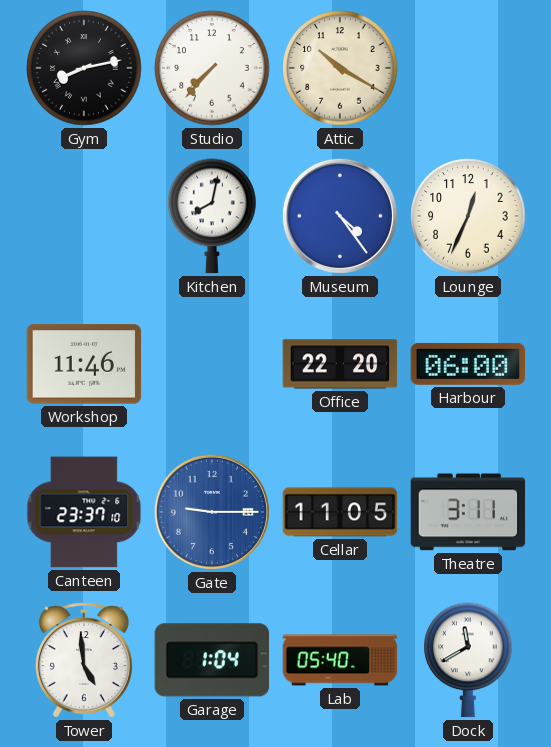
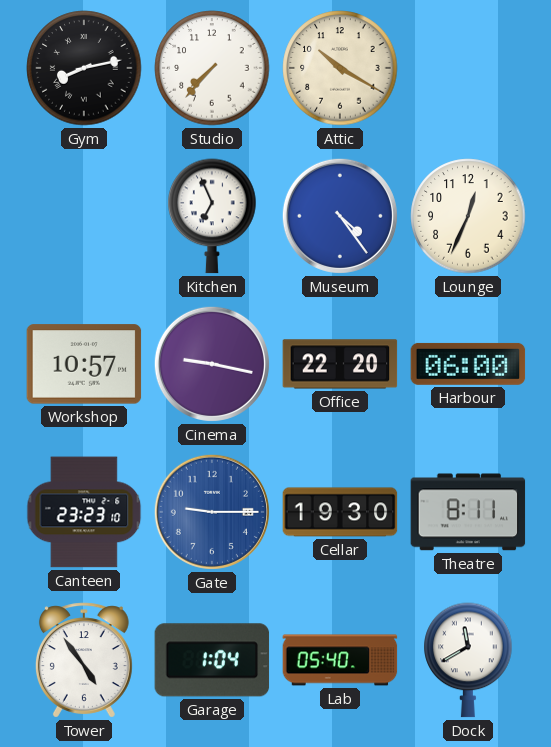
Kitchen: 8:02 -> 6:56 (212, 216)
Workshop: 11:46 -> 10:57 (84, 364)
Cinema: none -> 9:17 (212, 364)
Canteen: 23:37 -> 23:23 (84, 512)
Cellar: 11:05 -> 19:30 (340, 512)
Theatre: 3:11 -> 8:11 (468, 512)
Tower: 4:59 -> 4:54 (84, 660)
